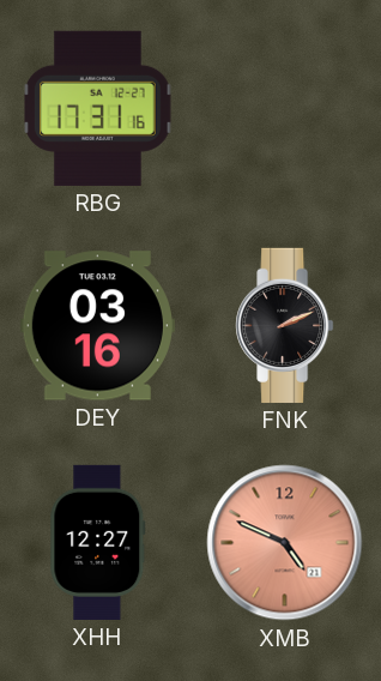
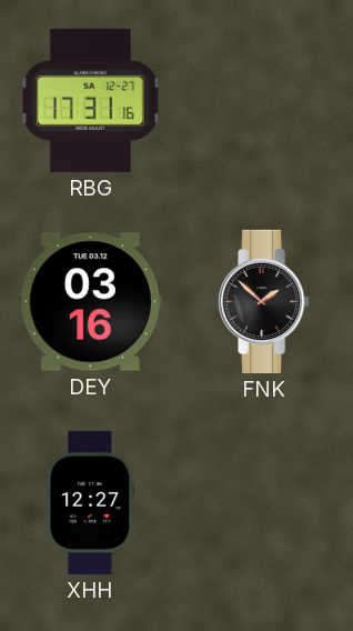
FNK: 2:11 -> 1:52 (264, 301)
XMB: 4:49 -> none (285, 543)
